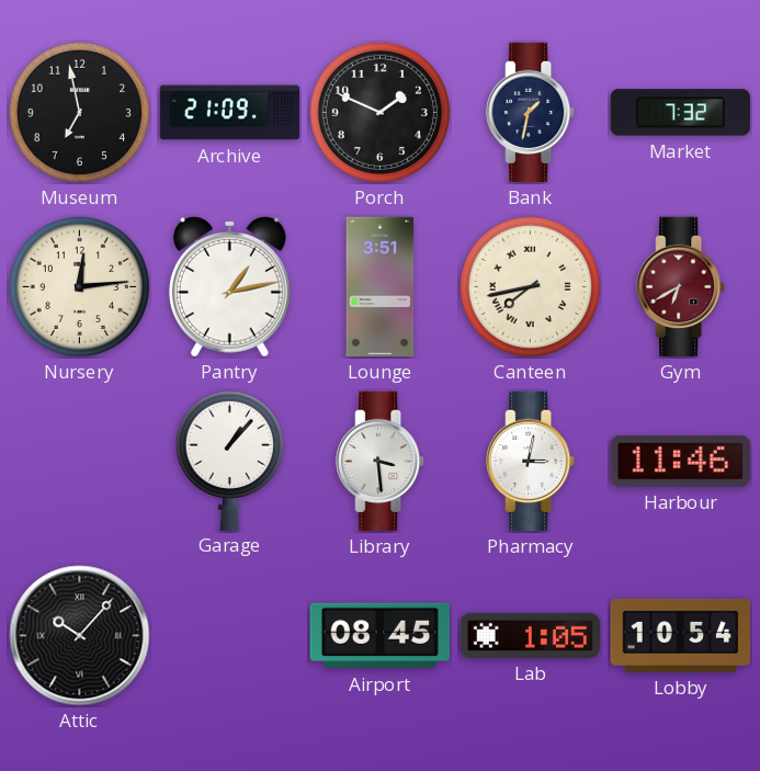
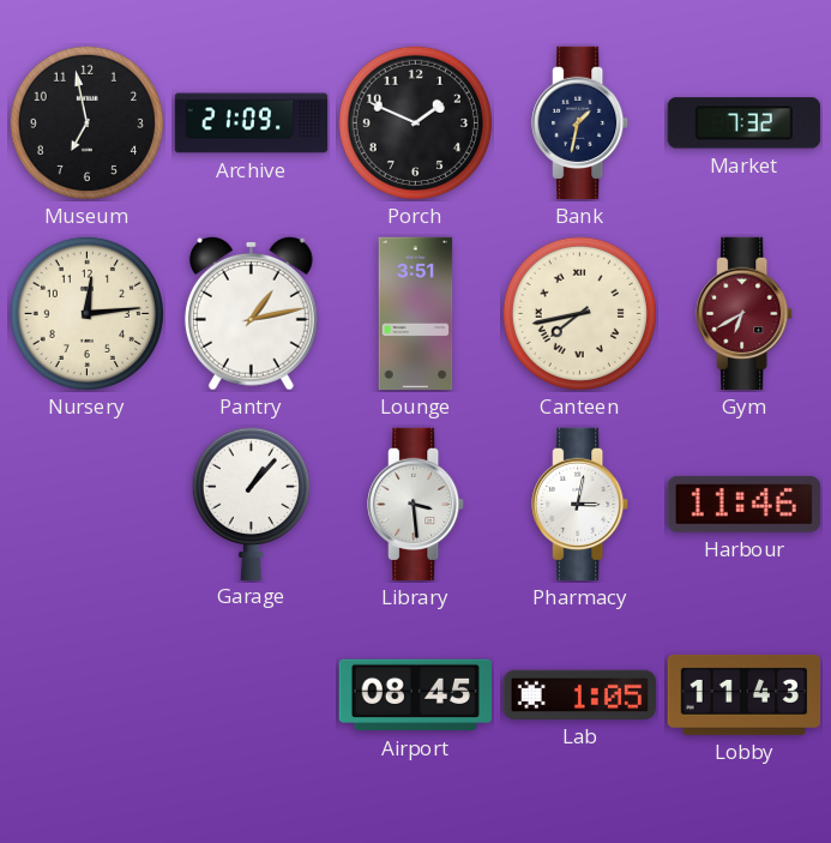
Attic: 10:07 -> none (80, 636)
Lobby: 10:54 -> 11:43 (745, 694)
